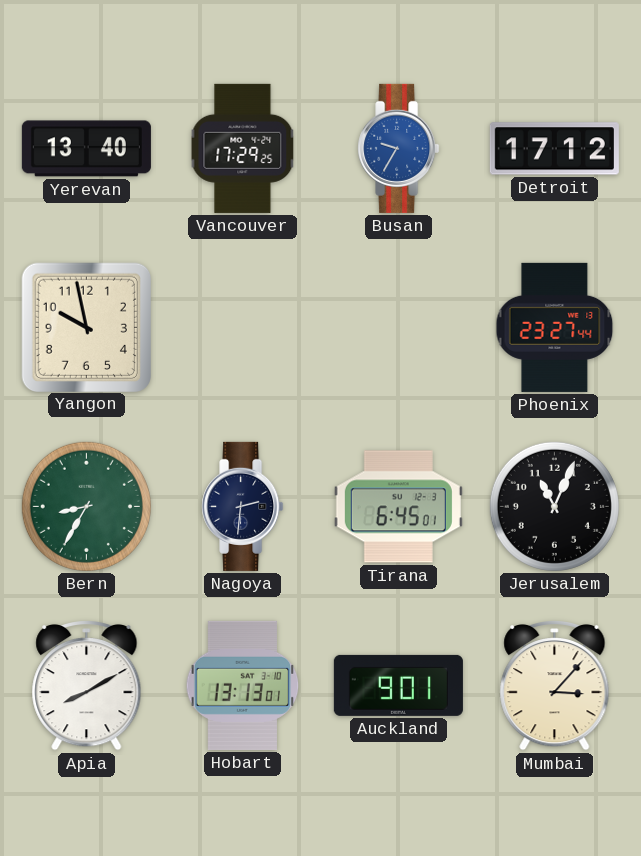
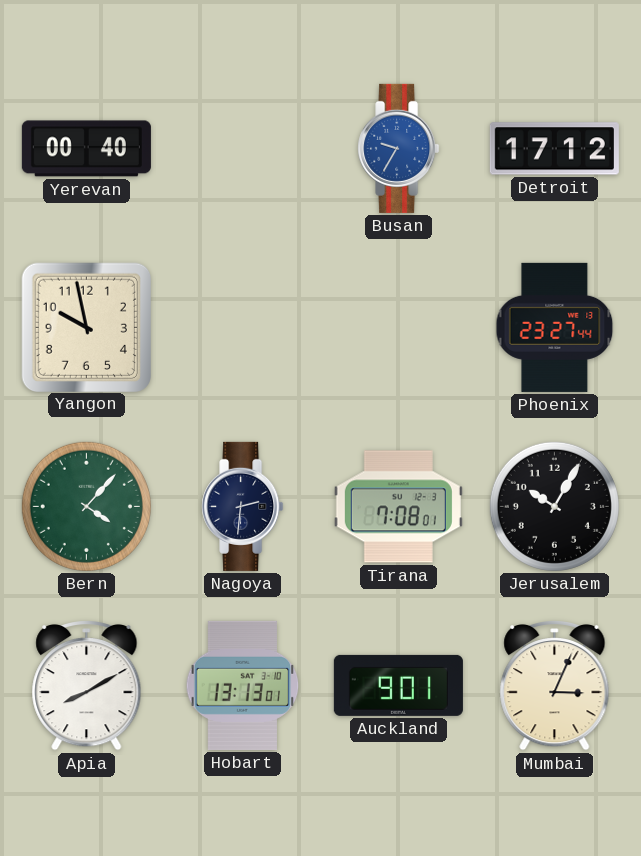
Yerevan: 13:40 -> 00:40 (86, 149)
Vancouver: 17:29 -> none (243, 148)
Bern: 8:35 -> 4:07 (86, 506)
Tirana: 6:45 -> 7:08 (398, 507)
Jerusalem: 11:04 -> 10:05 (554, 506)
Mumbai: 3:07 -> 3:04 (555, 685)
